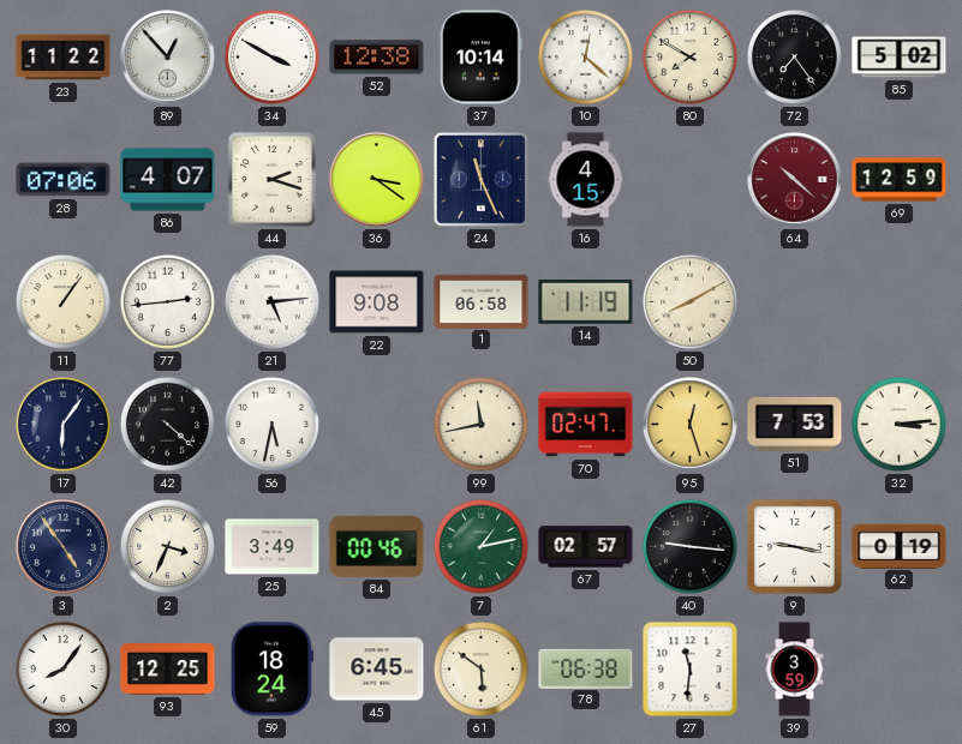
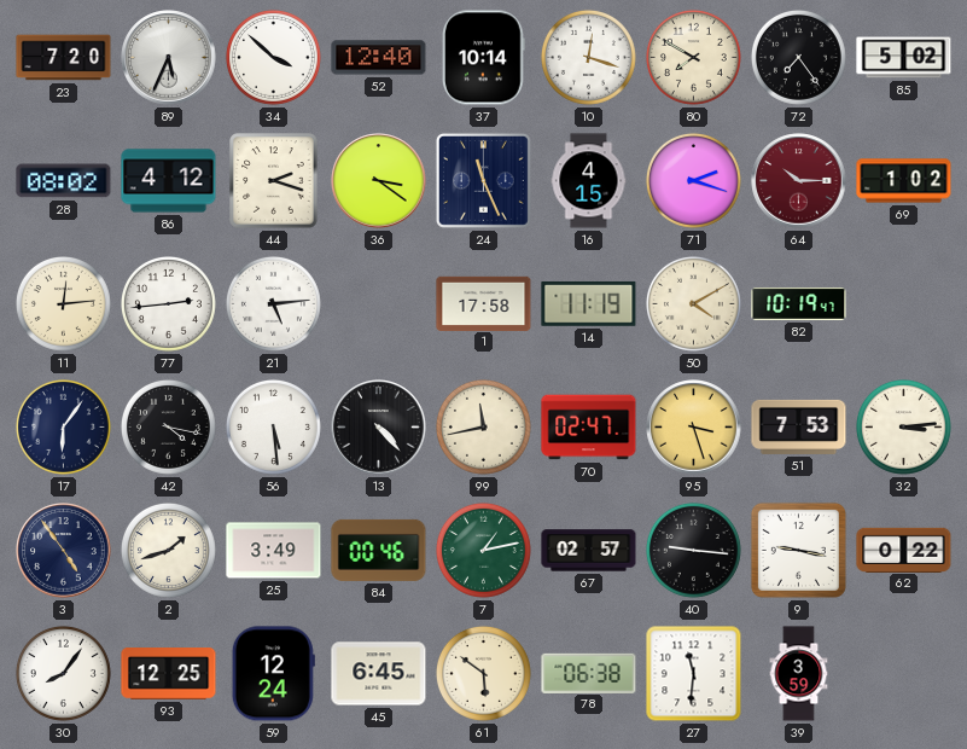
23: 11:22 -> 7:20 (64, 58)
89: 12:53 -> 5:34 (169, 58)
34: 3:50 -> 3:52 (273, 57)
52: 12:38 -> 12:40 (379, 58)
10: 12:22 -> 12:18 (588, 57)
28: 07:06 -> 08:02 (64, 181)
86: 4:07 -> 4:12 (169, 181)
71: none -> 2:18 (693, 180)
64: 10:22 -> 10:15 (799, 181)
69: 12:59 -> 1:02 (904, 181)
11: 1:06 -> 12:14 (63, 303)
22: 9:08 -> none (377, 302)
1: 06:58 -> 17:58 (484, 303)
50: 8:10 -> 4:10 (693, 303)
82: none -> 10:19 (799, 303)
42: 4:22 -> 4:17 (168, 426)
56: 5:32 -> 5:29 (273, 426)
13: none -> 4:23 (379, 428)
95: 12:27 -> 3:27 (694, 428)
2: 3:34 -> 1:42 (168, 550)
62: 0:19 -> 0:22 (904, 550)
59: 18:24 -> 12:24 (273, 674)
